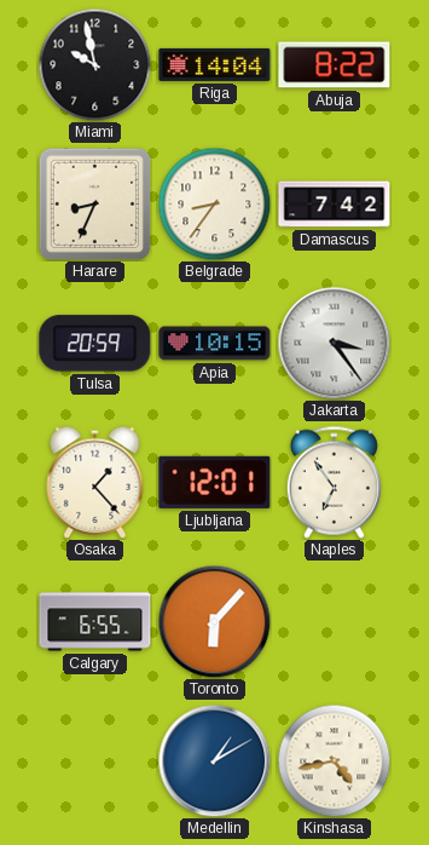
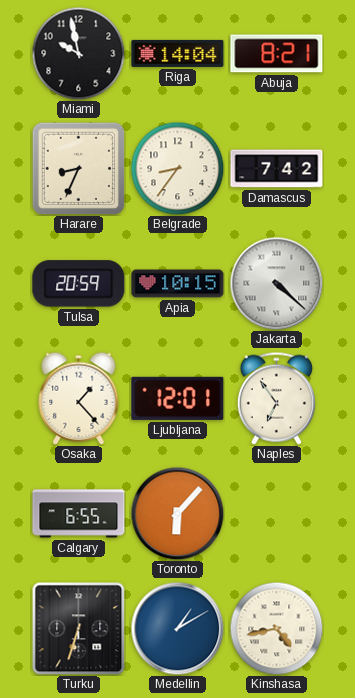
Abuja: 8:22 -> 8:21 (277, 54)
Jakarta: 3:24 -> 4:22 (276, 283)
Turku: none -> 6:33 (78, 628)
